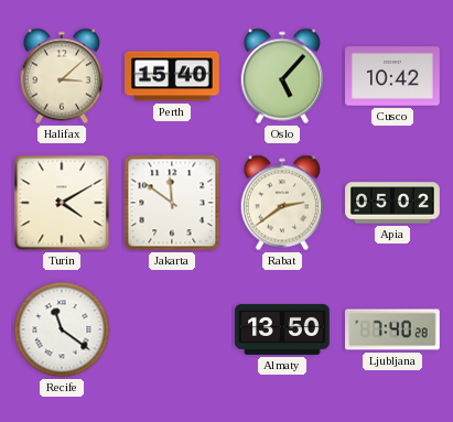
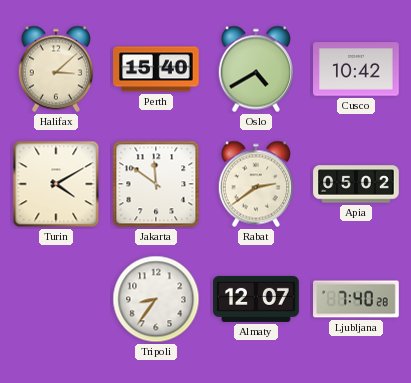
Oslo: 5:07 -> 4:40 (255, 69)
Recife: 11:21 -> none (62, 329)
Tripoli: none -> 8:36 (156, 299)
Almaty: 13:50 -> 12:07 (256, 299)
